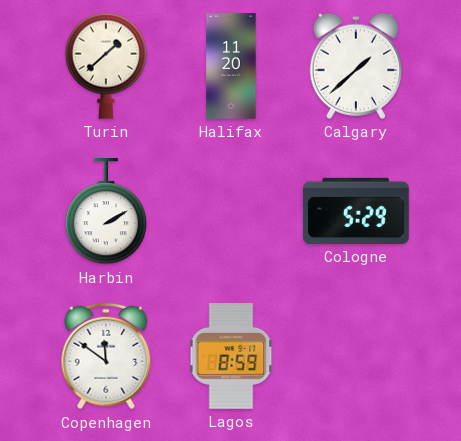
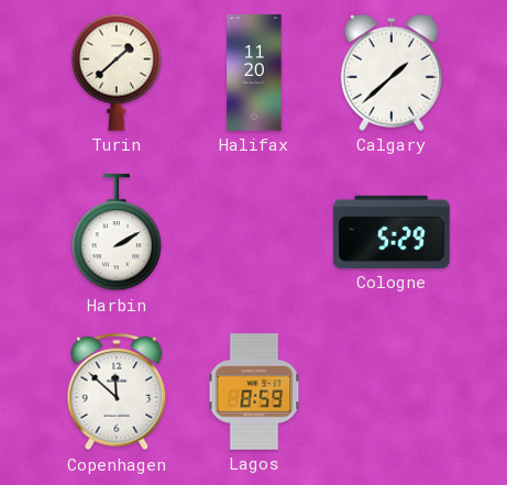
Copenhagen: 11:51 -> 11:52 (117, 392)
